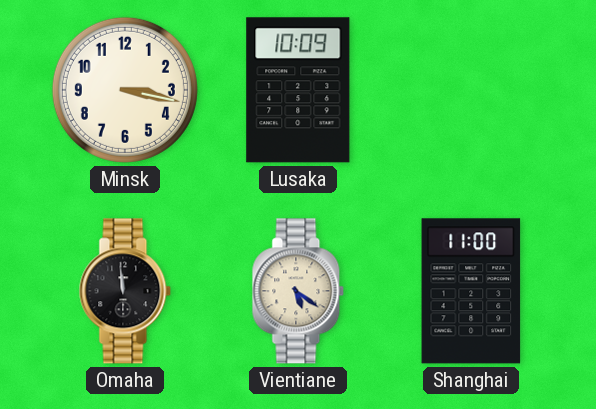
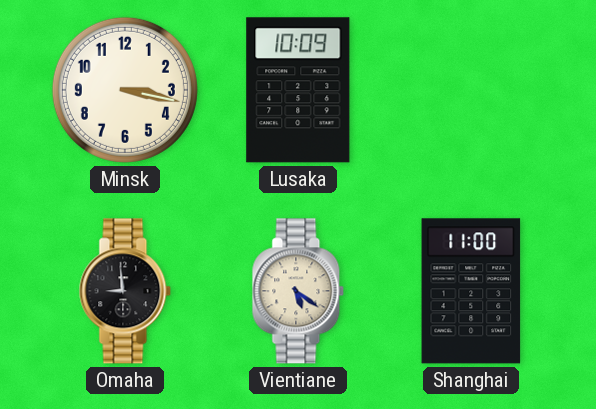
Omaha: 11:59 -> 8:59 (125, 291)
